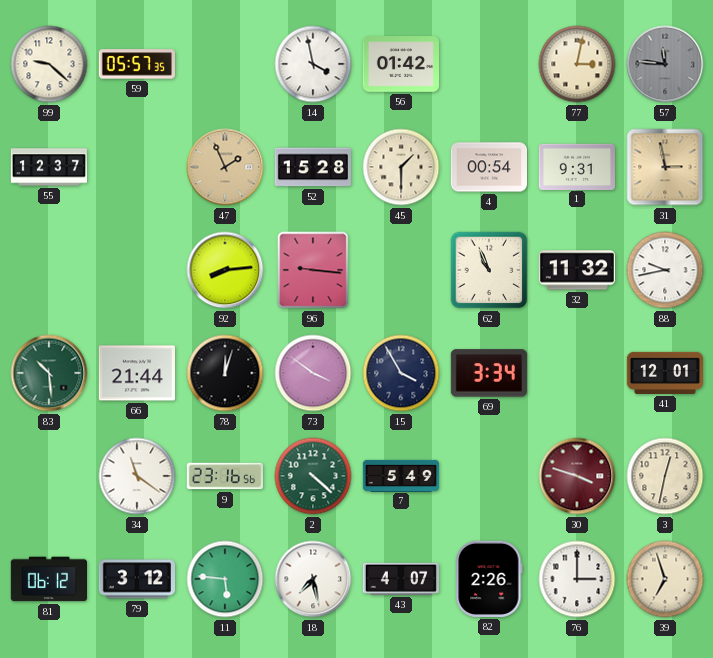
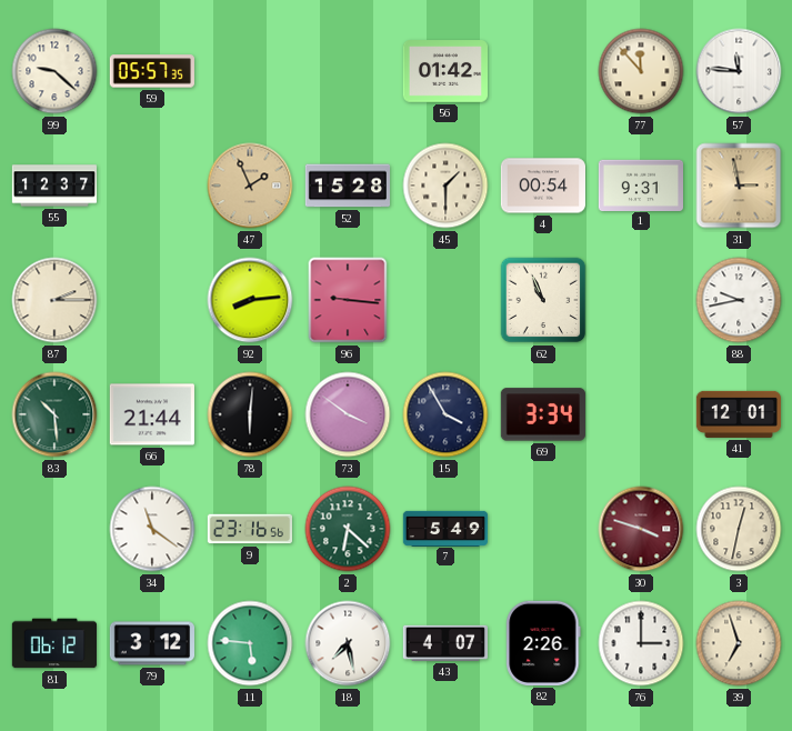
14: 3:58 -> none (313, 64)
77: 3:02 -> 11:53 (641, 71)
57 dial: grey -> white (739, 71)
87: none -> 2:15 (54, 300)
32: 11:32 -> none (576, 270)
78: 12:03 -> 6:01 (250, 414)
2: 4:22 -> 6:22 (348, 529)
